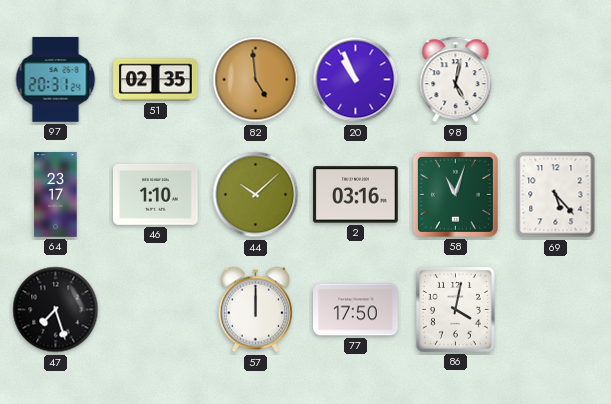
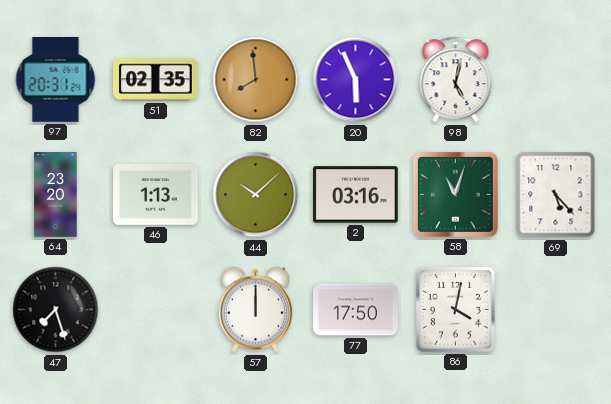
82: 4:59 -> 7:59 (256, 80)
20: 10:56 -> 5:56 (356, 80)
64: 23:17 -> 23:20 (56, 195)
46: 1:10 -> 1:13 (156, 194)
